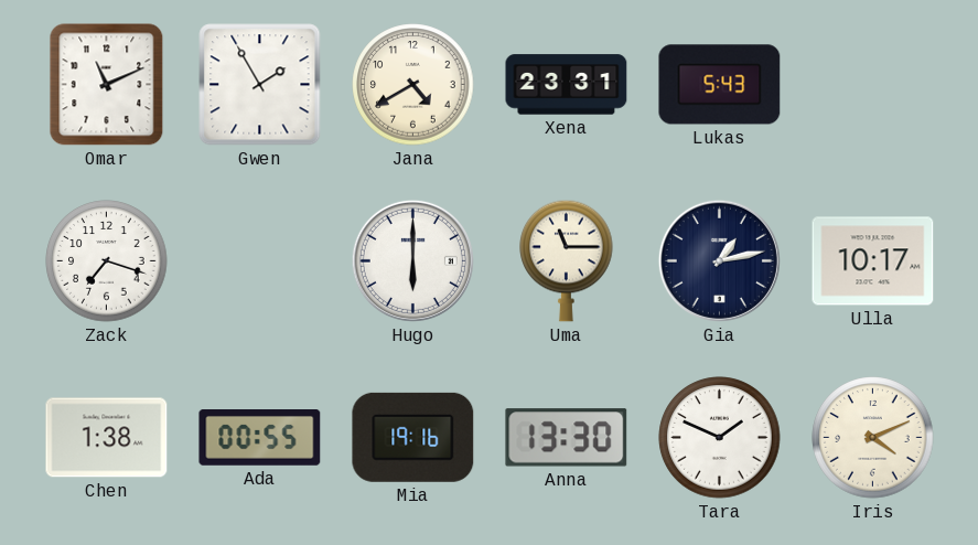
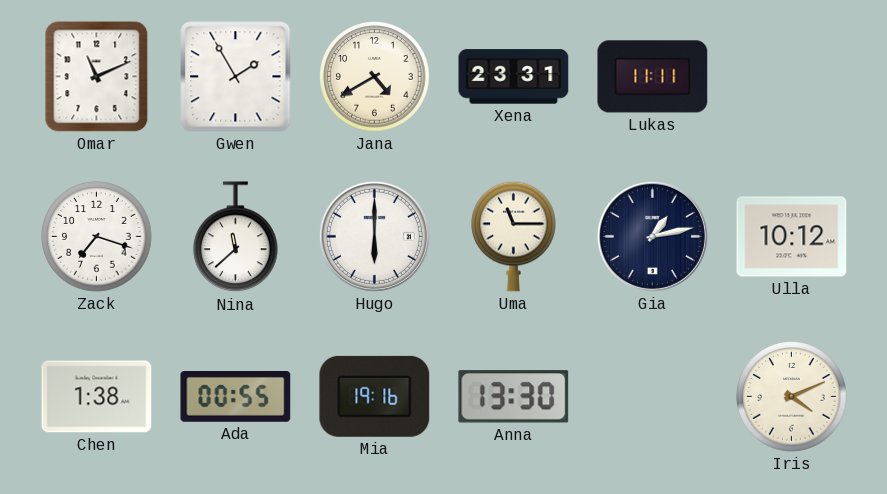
Lukas: 5:43 -> 11:11 (653, 77)
Nina: none -> 11:38 (236, 237)
Ulla: 10:17 -> 10:12 (792, 237)
Tara: 1:49 -> none (720, 438)
